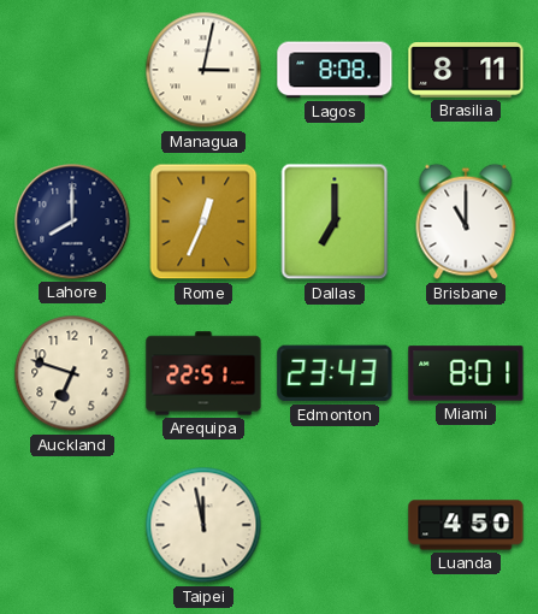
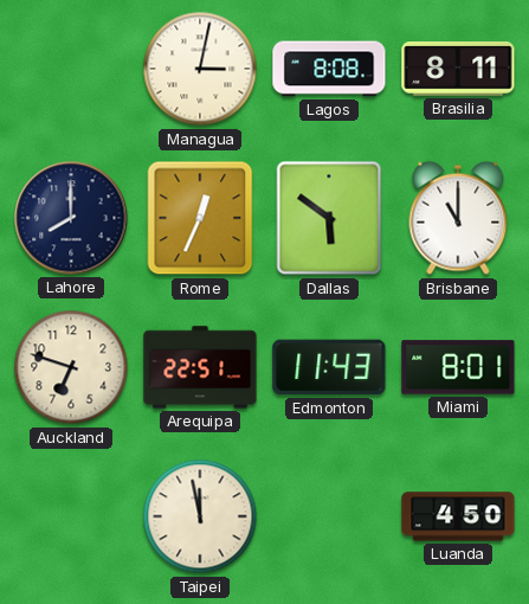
Dallas: 7:00 -> 5:51 (329, 218)
Edmonton: 23:43 -> 11:43 (329, 367)
